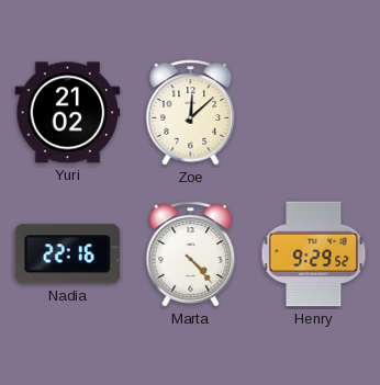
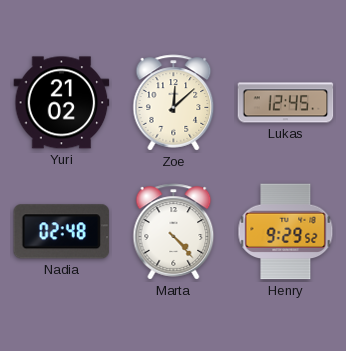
Lukas: none -> 12:45 (286, 103)
Nadia: 22:16 -> 02:48 (62, 232)
